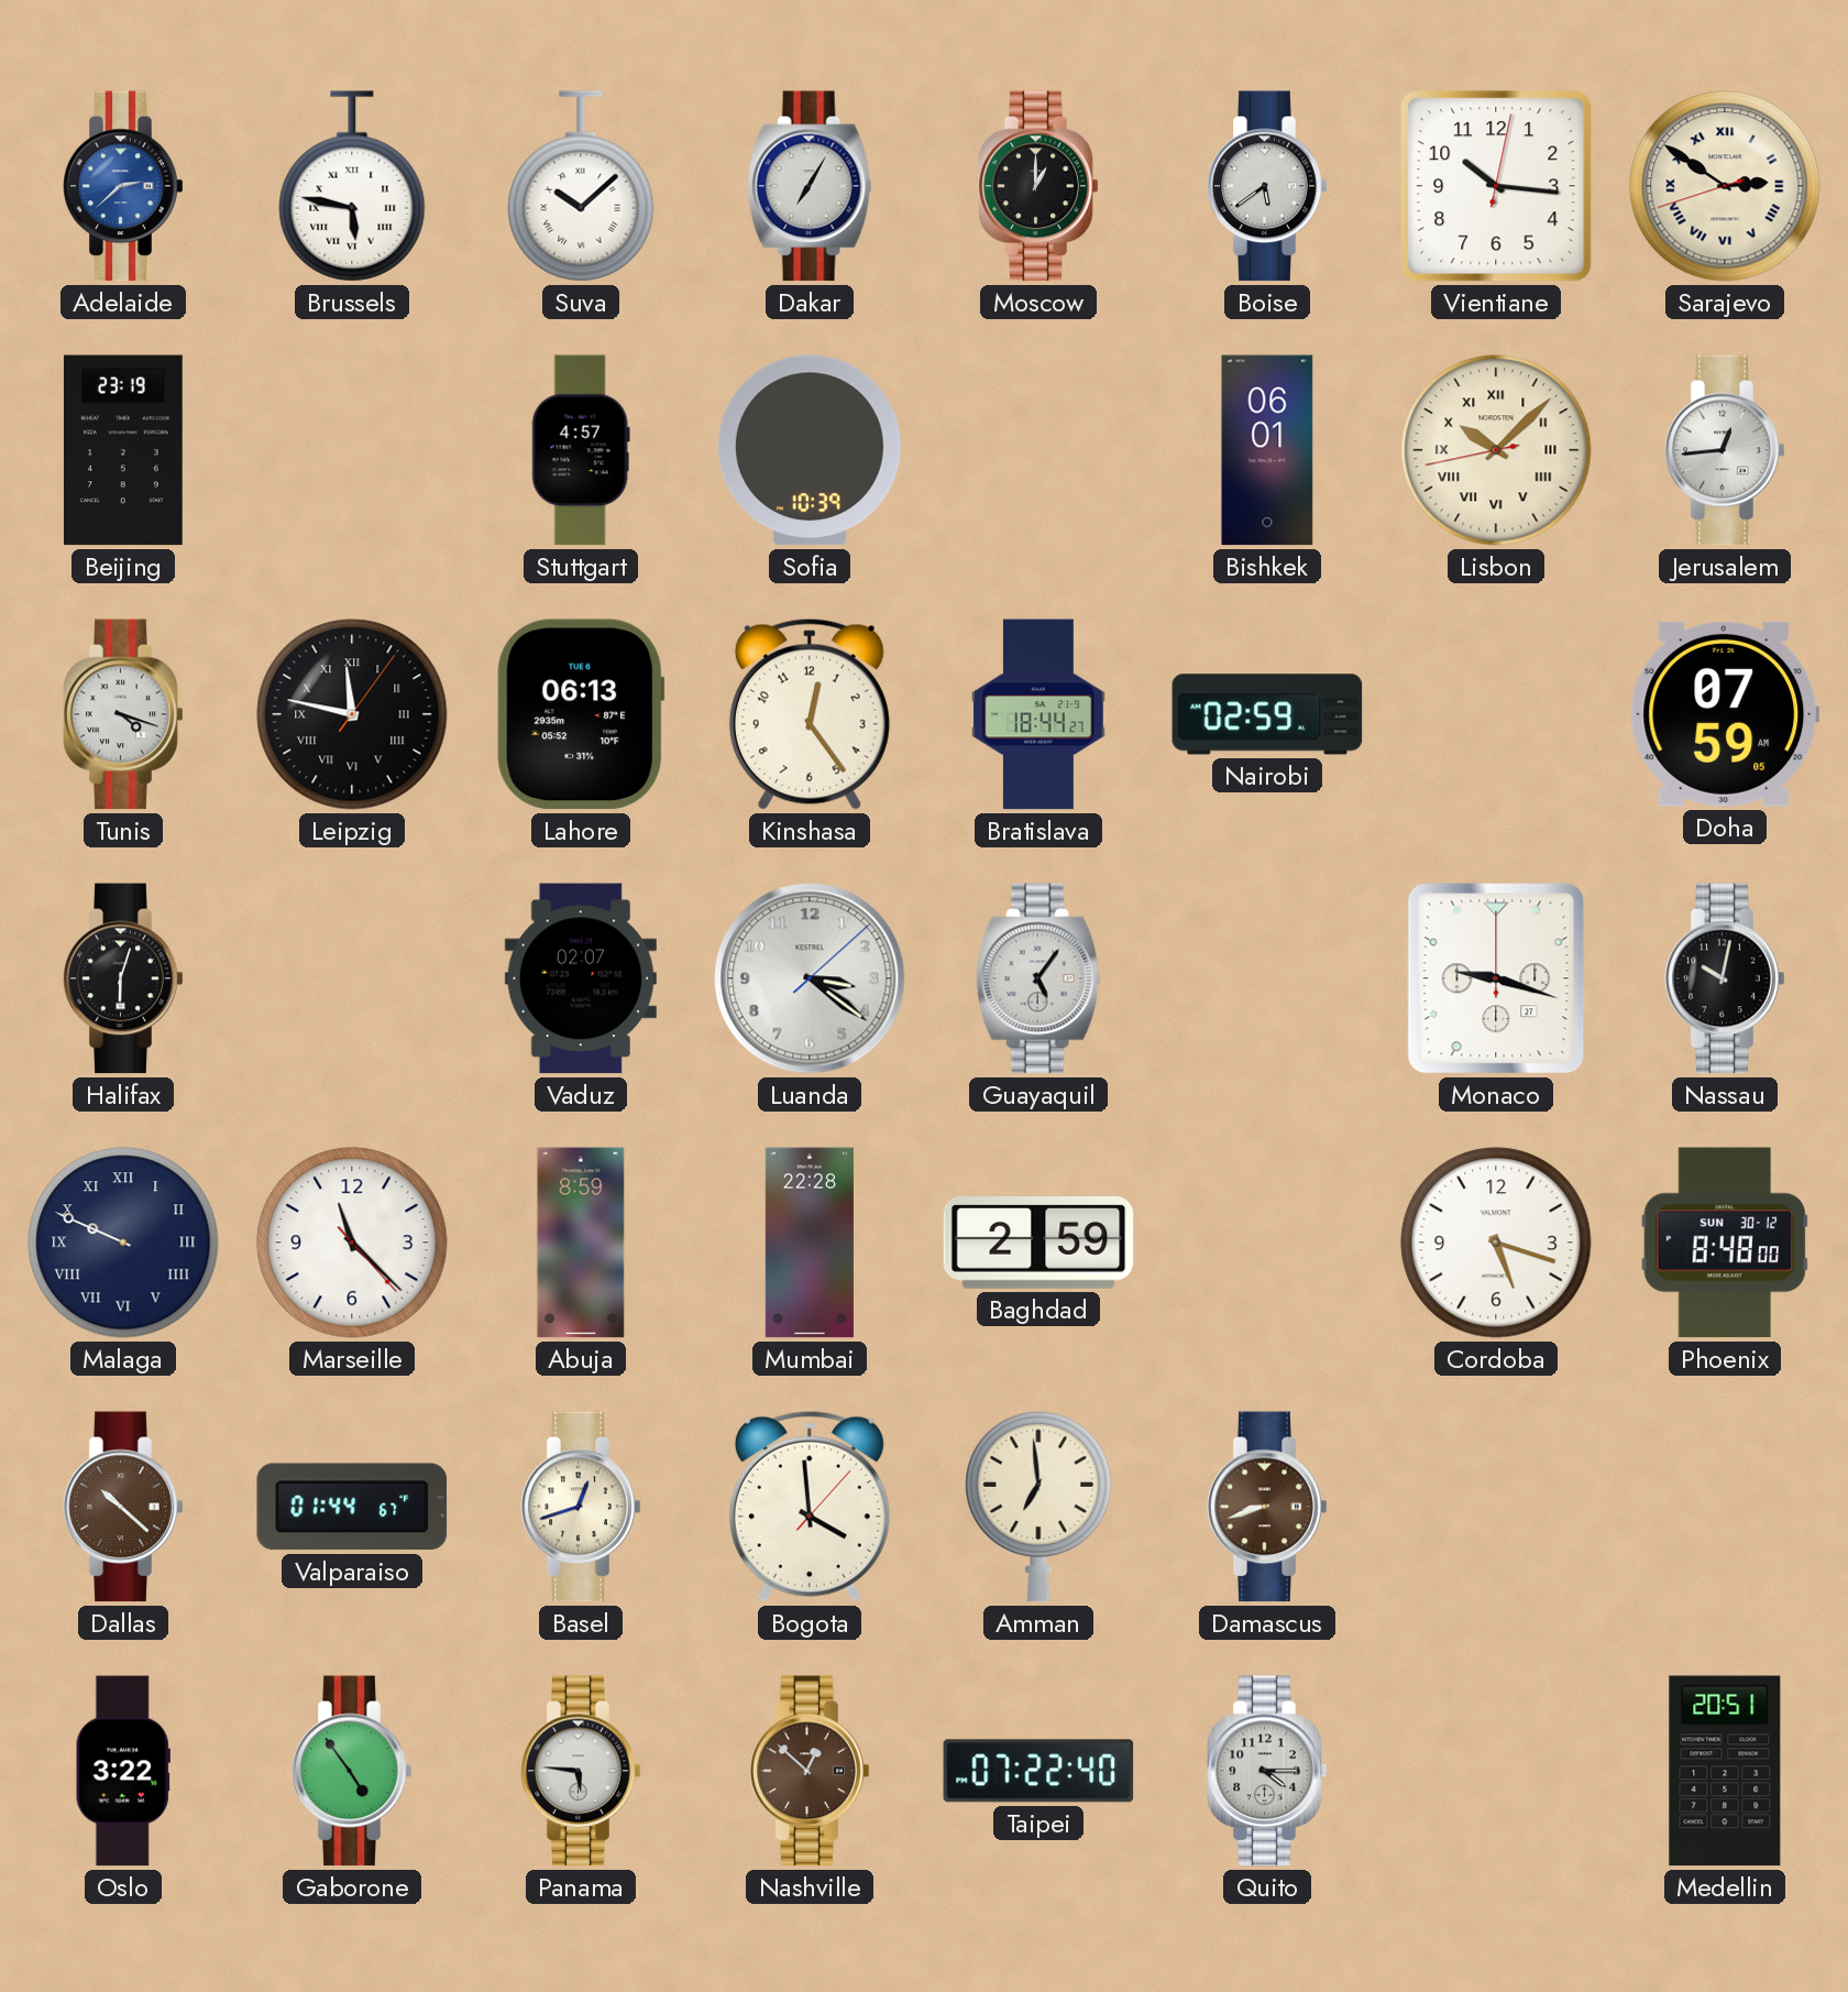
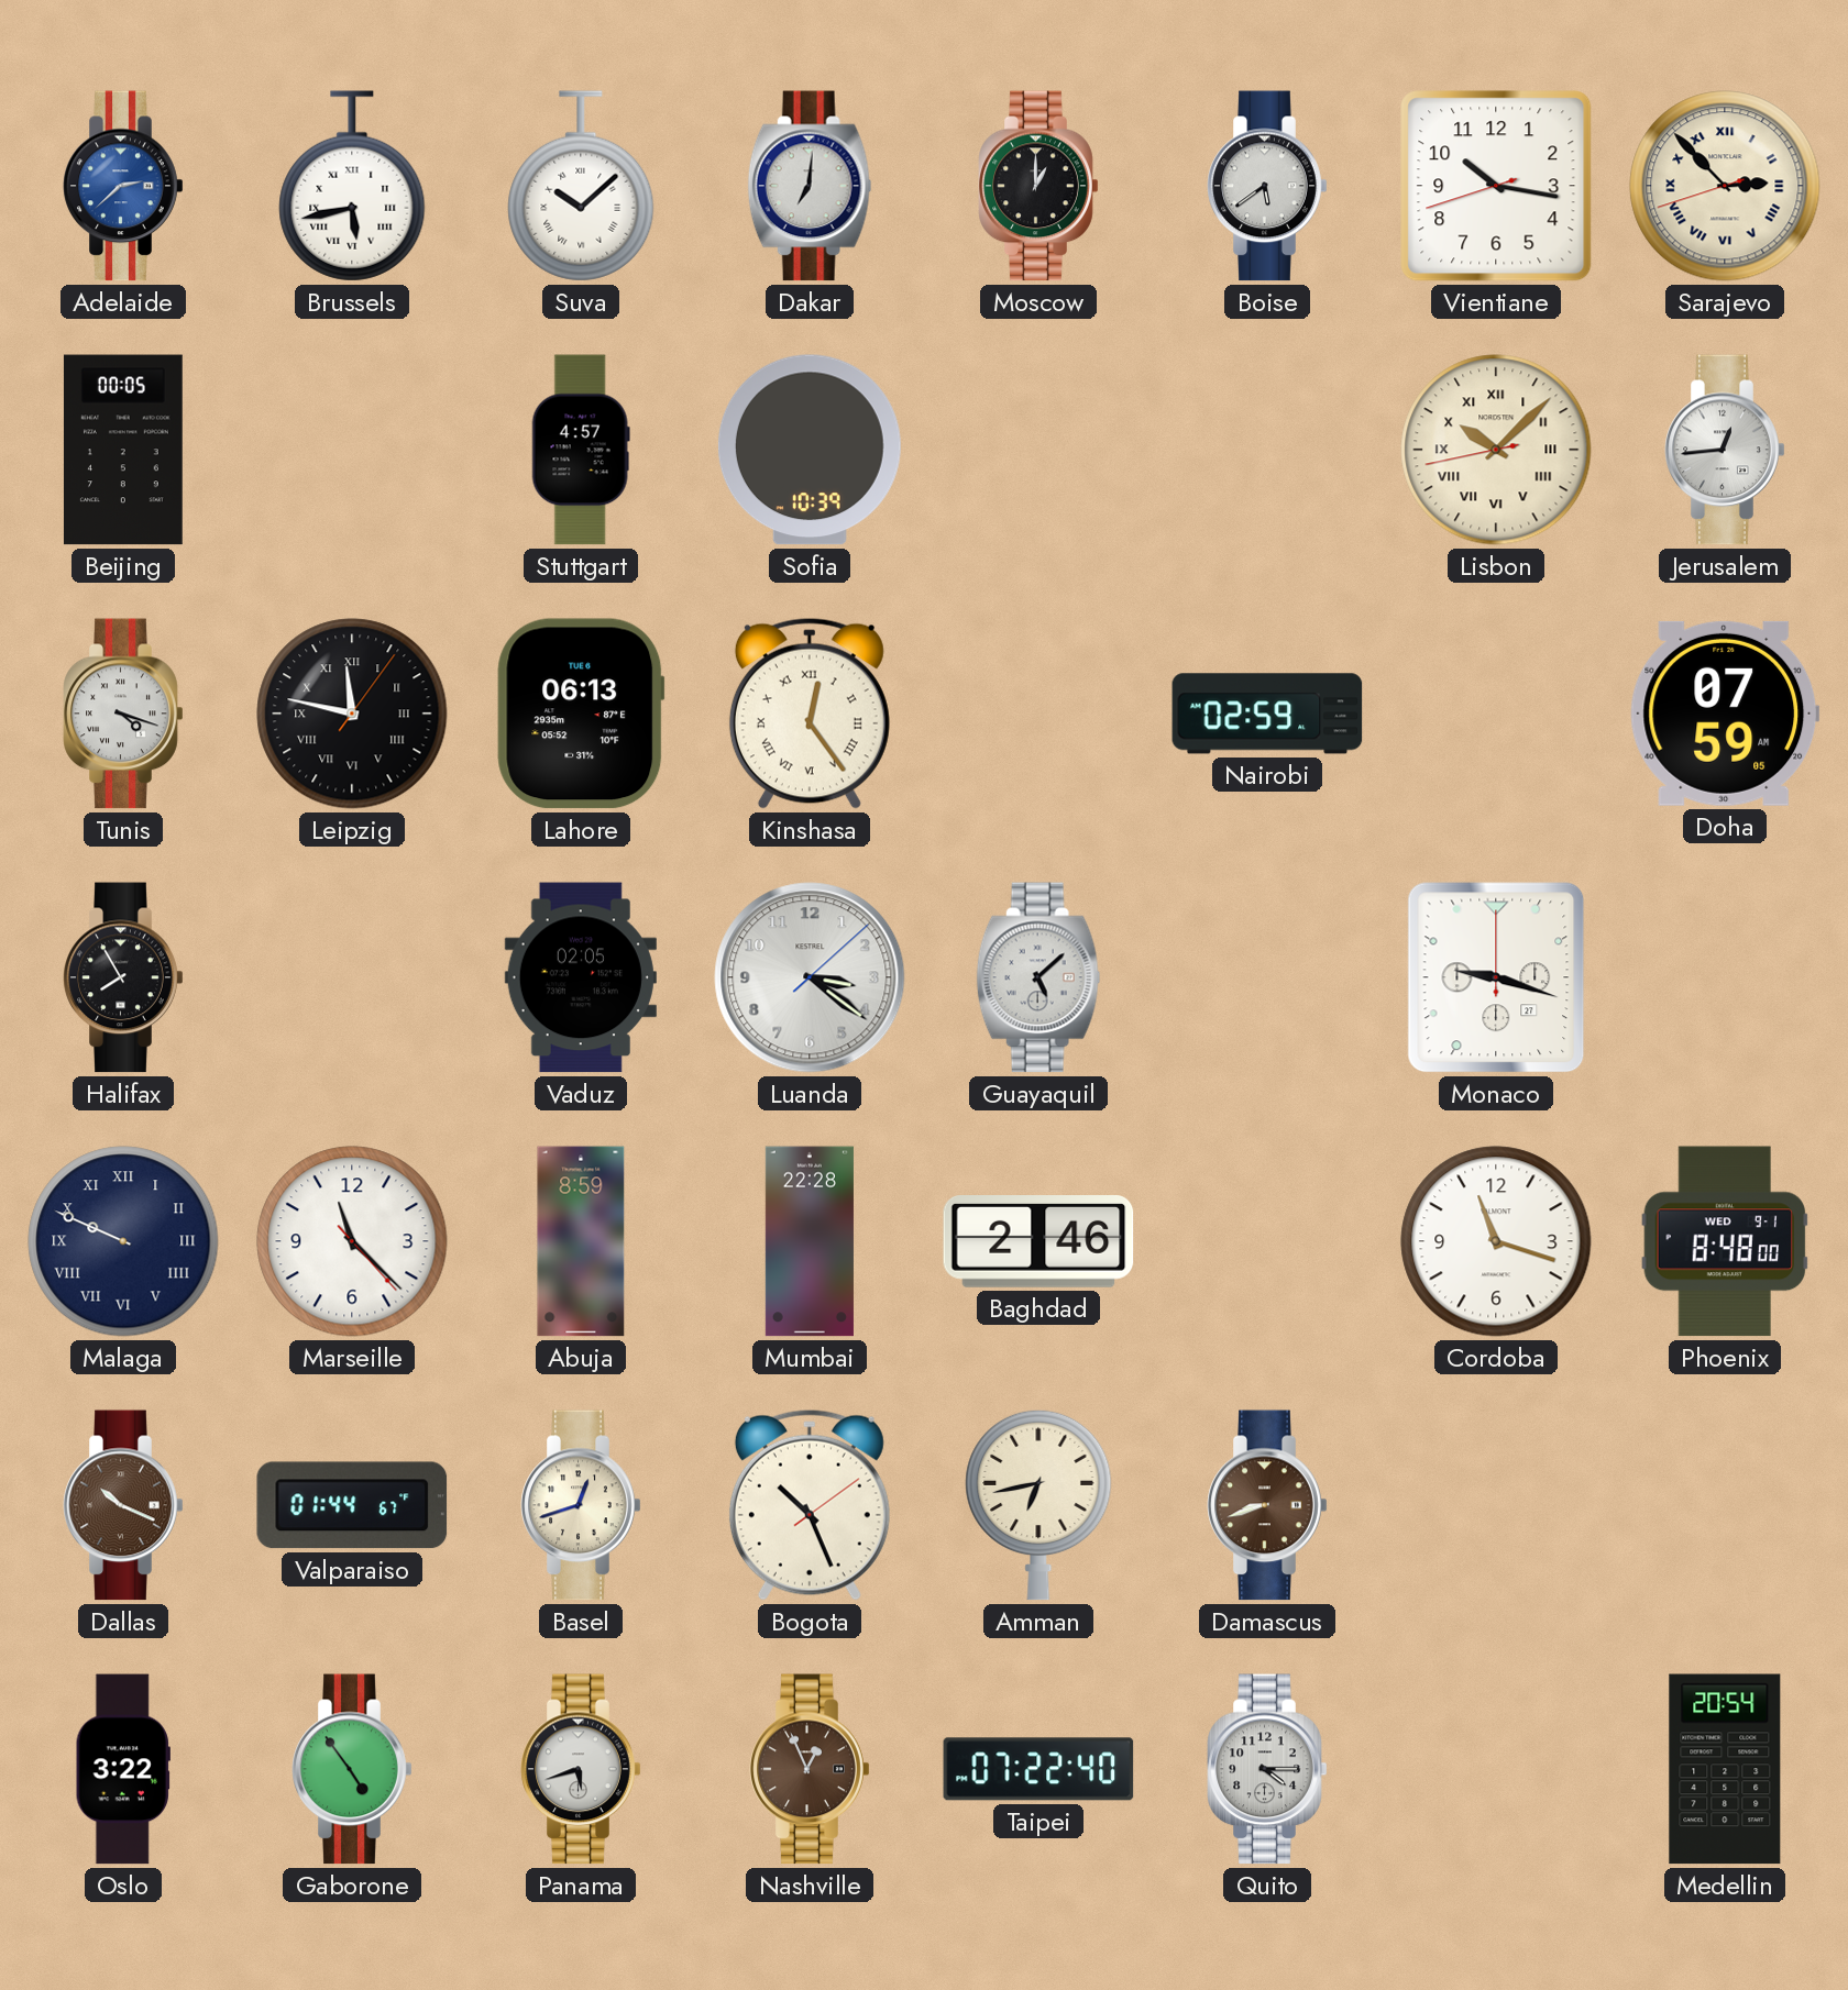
Brussels: 5:47 -> 5:43 (352, 186)
Dakar: 7:05 -> 7:01 (810, 186)
Vientiane: 10:16:02 -> 10:16:42 (1496, 186)
Sarajevo: 2:50 -> 2:52 (1725, 186)
Beijing: 23:19 -> 00:05 (123, 450)
Bishkek: 06:01 -> none (1267, 450)
Kinshasa numerals: Arabic -> Roman (810, 714)
Bratislava: 18:44 -> none (1039, 714)
Halifax: 6:03 -> 7:55 (123, 977)
Vaduz: 02:07 -> 02:05 (581, 977)
Guayaquil: 5:06 -> 5:08 (1038, 977)
Nassau: 10:02 -> none (1725, 978)
Baghdad: 2:59 -> 2:46 (1038, 1242)
Cordoba: 5:18 -> 11:18 (1496, 1241)
Phoenix date: SUN 30-12 -> WED 9-1 (1725, 1241)
Dallas: 10:22 -> 10:19 (123, 1505)
Bogota: 3:59 -> 10:26 (810, 1505)
Amman: 6:59 -> 6:43 (1038, 1505)
Panama: 5:46 -> 5:42 (581, 1769)
Nashville: 12:52 -> 12:56 (810, 1769)
Medellin: 20:51 -> 20:54 (1725, 1769)
